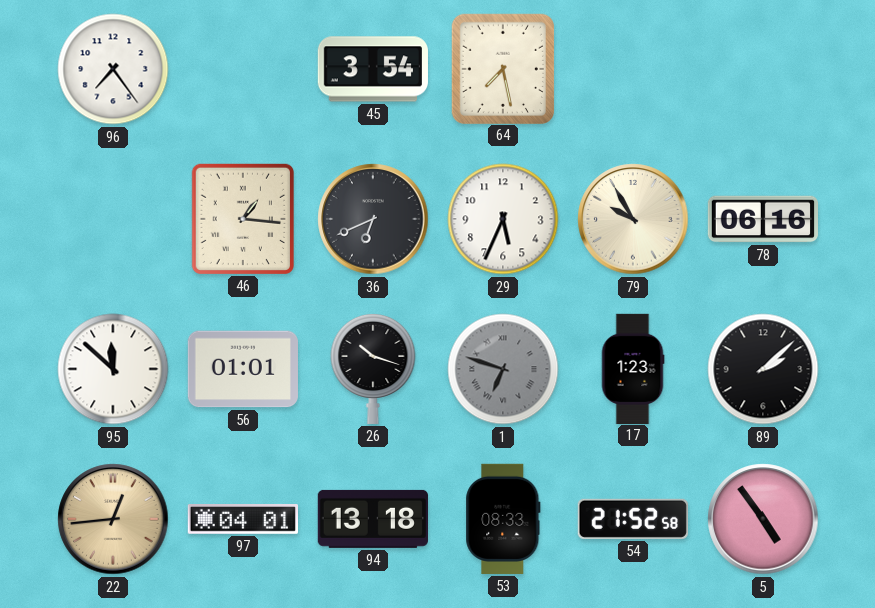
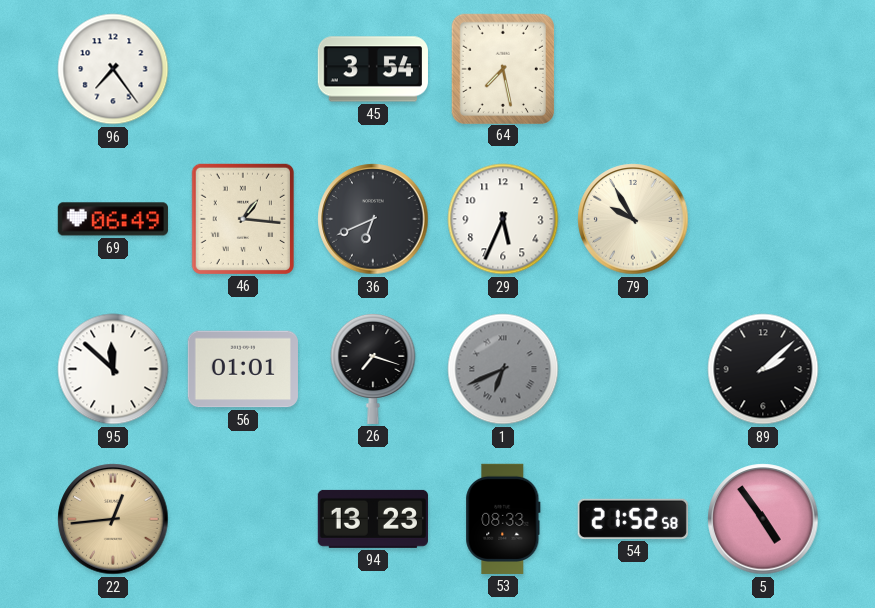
69: none -> 06:49 (113, 219)
78: 06:16 -> none (762, 219)
26: 10:18 -> 7:18 (373, 368)
1: 6:48 -> 6:41 (503, 369)
17: 1:23 -> none (633, 368)
97: 04:01 -> none (242, 520)
94: 13:18 -> 13:23 (373, 519)
